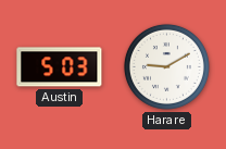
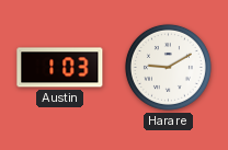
Austin: 5:03 -> 1:03 (60, 68)
